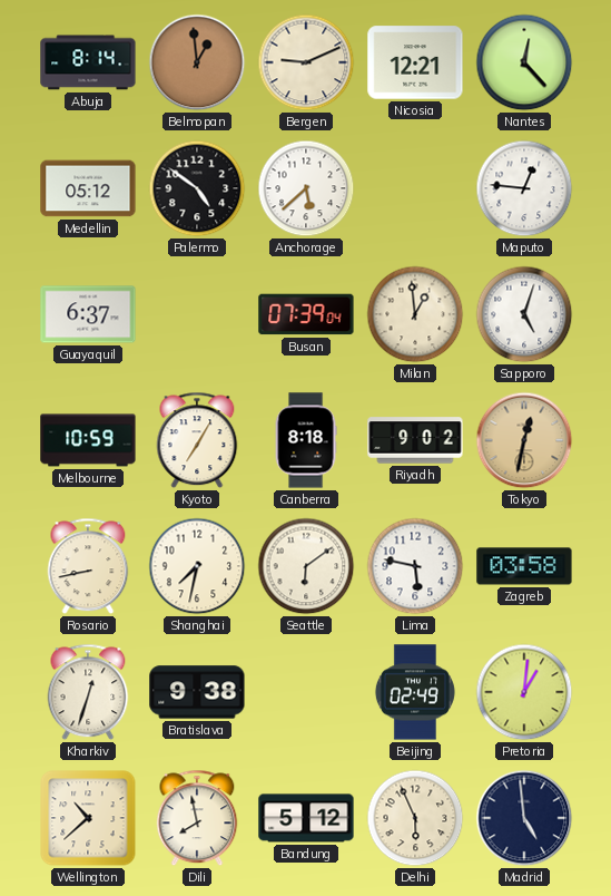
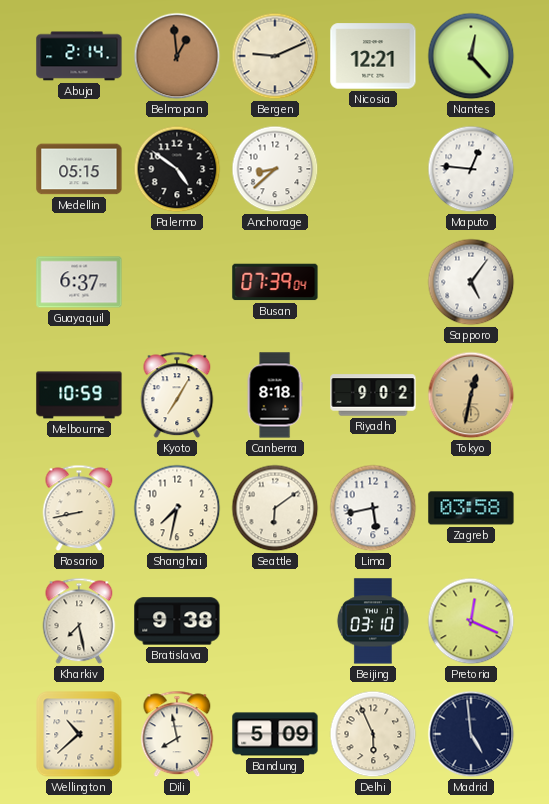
Abuja: 8:14 -> 2:14 (79, 56)
Medellin: 05:12 -> 05:15 (79, 169)
Anchorage: 5:38 -> 8:38 (275, 169)
Milan: 12:59 -> none (415, 314)
Sapporo: 5:03 -> 5:06 (471, 282)
Lima: 5:47 -> 5:43 (373, 508)
Kharkiv: 12:33 -> 7:28 (79, 621)
Beijing: 02:49 -> 03:10 (373, 621)
Pretoria: 1:01 -> 12:19 (471, 621)
Bandung: 5:12 -> 5:09 (275, 734)
